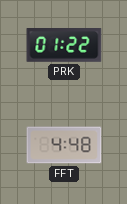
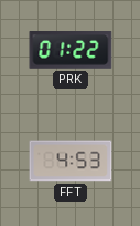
FFT: 4:48 -> 4:53 (71, 161)
